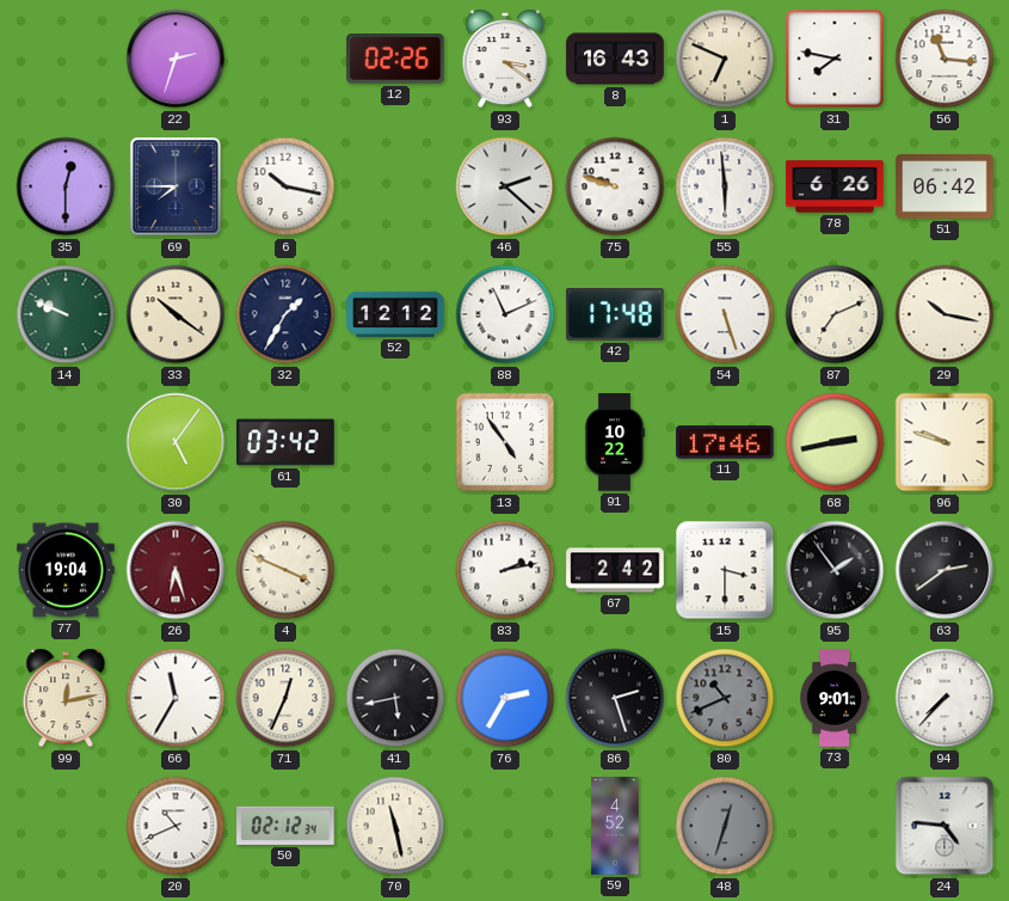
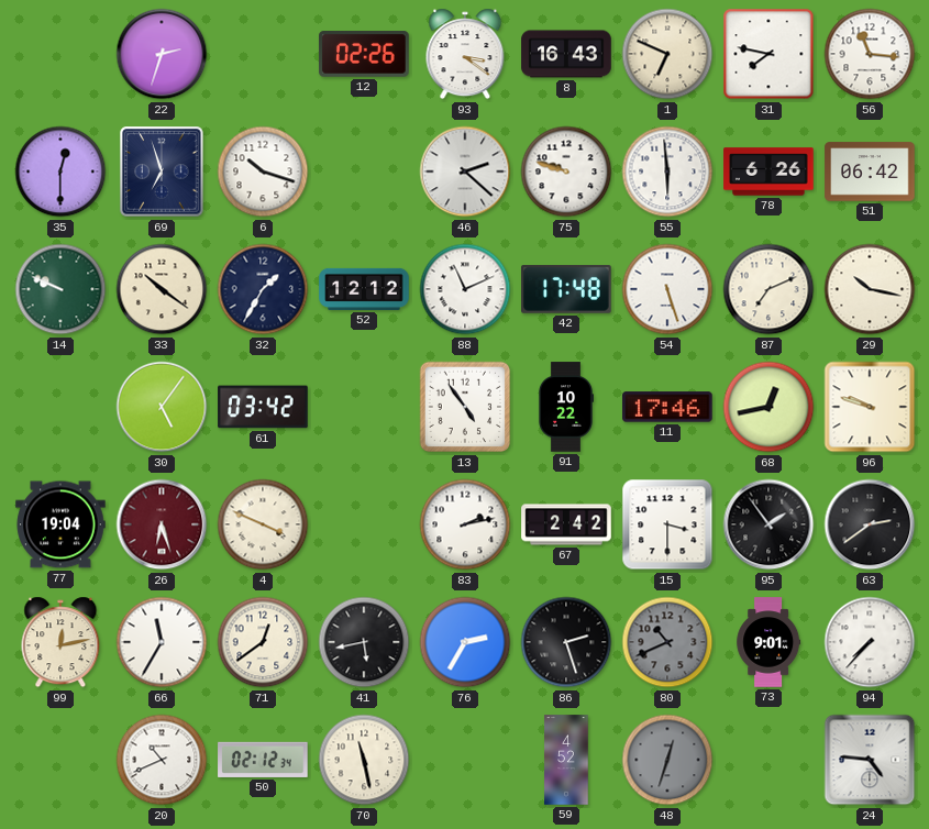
69: 7:45 -> 6:57 (162, 172)
6: 10:17 -> 10:18 (263, 172)
68: 2:43 -> 12:43 (768, 407)
71: 12:34 -> 12:39 (263, 642)
